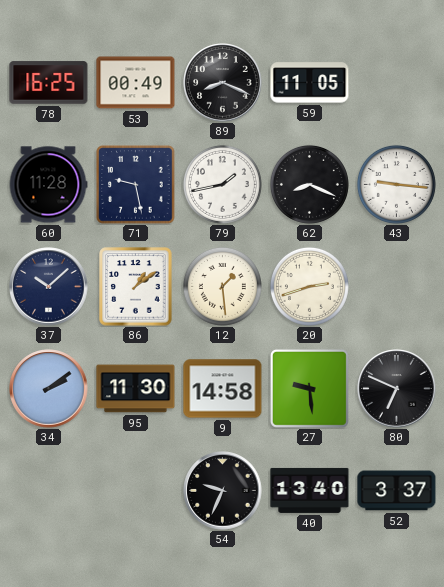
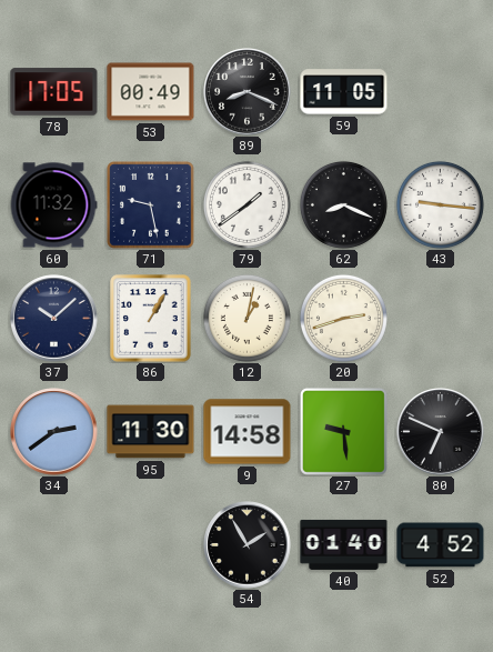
78: 16:25 -> 17:05 (54, 92)
60: 11:28 -> 11:32 (53, 205)
79: 1:43 -> 1:39 (247, 204)
86: 1:09 -> 1:05 (151, 319)
12: 1:29 -> 1:02 (247, 318)
34: 2:09 -> 2:39 (54, 432)
54: 9:34 -> 1:55 (248, 545)
40: 13:40 -> 01:40 (344, 544)
52: 3:37 -> 4:52 (441, 545)
